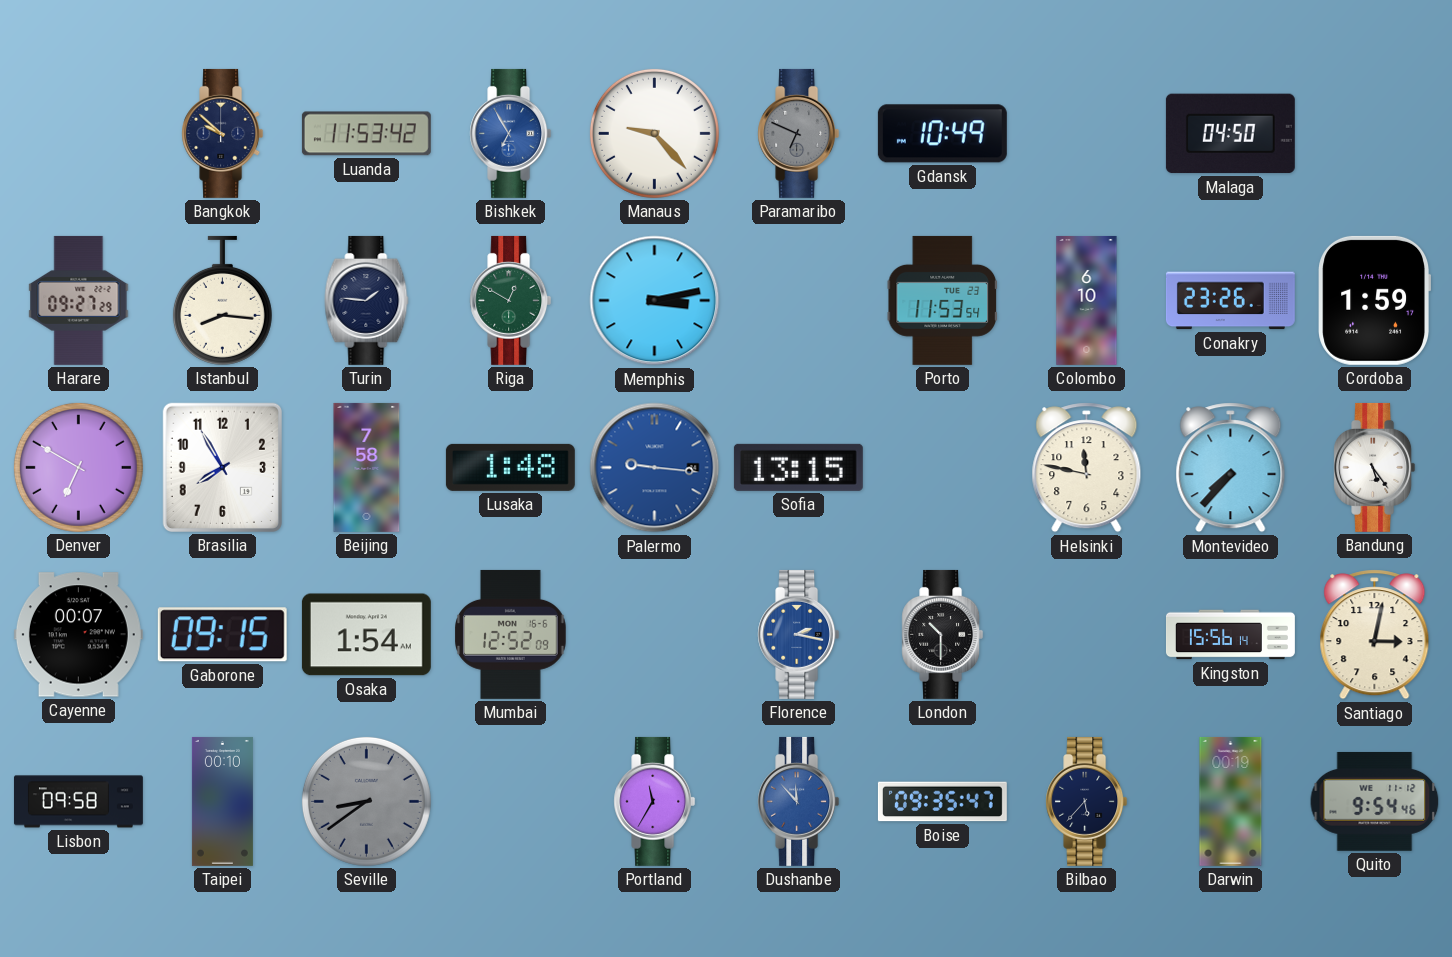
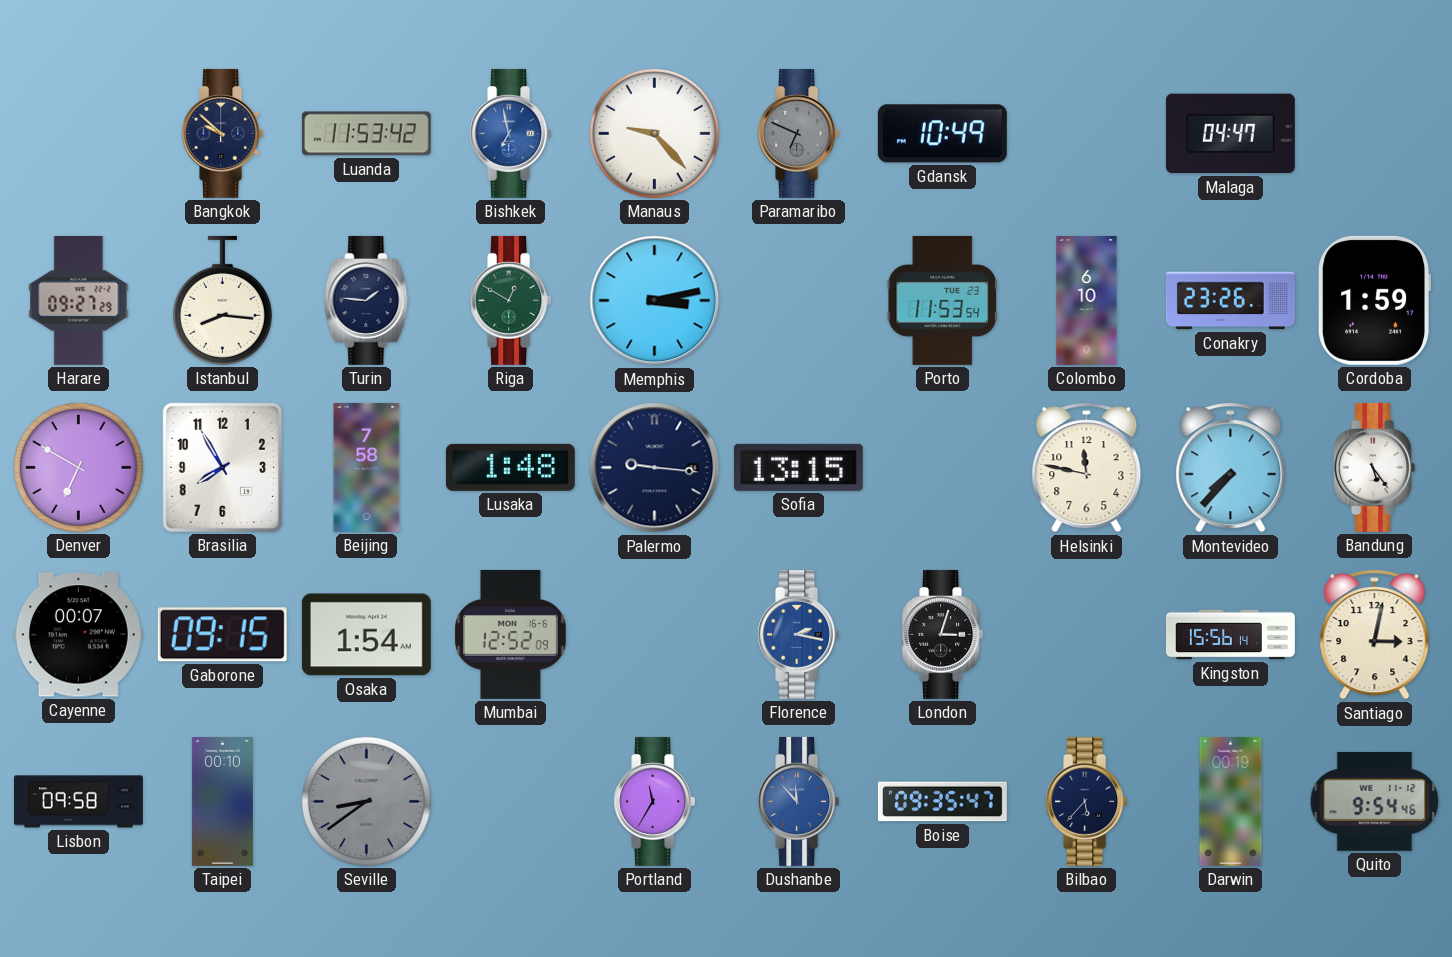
Bishkek: 6:55 -> 6:58 (511, 133)
Malaga: 04:50 -> 04:47 (1230, 134)
Palermo dial: blue -> navy (655, 468)
London: 10:30 -> 3:03 (943, 634)
